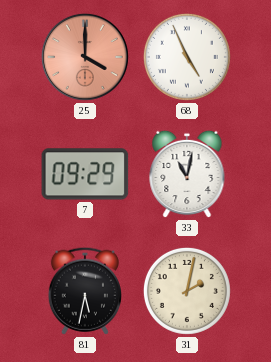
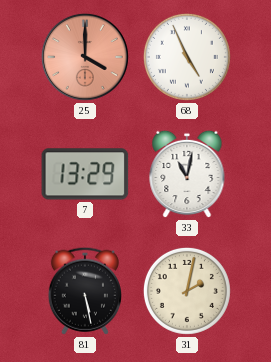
7: 09:29 -> 13:29 (85, 174)
81: 5:32 -> 5:28 (85, 291)
